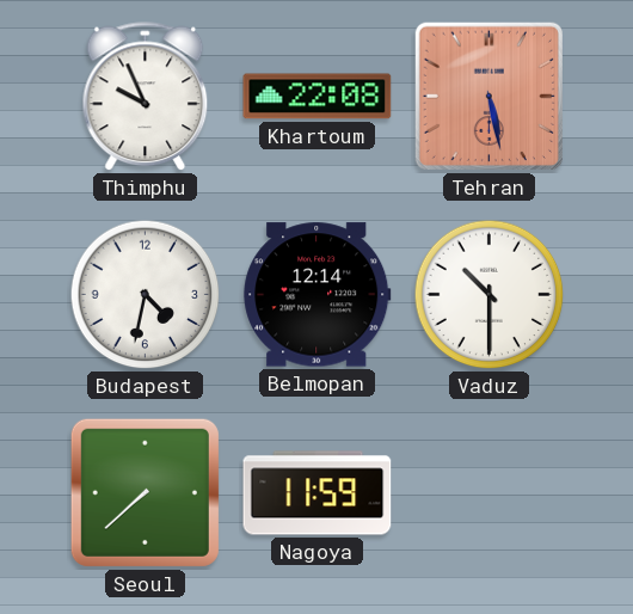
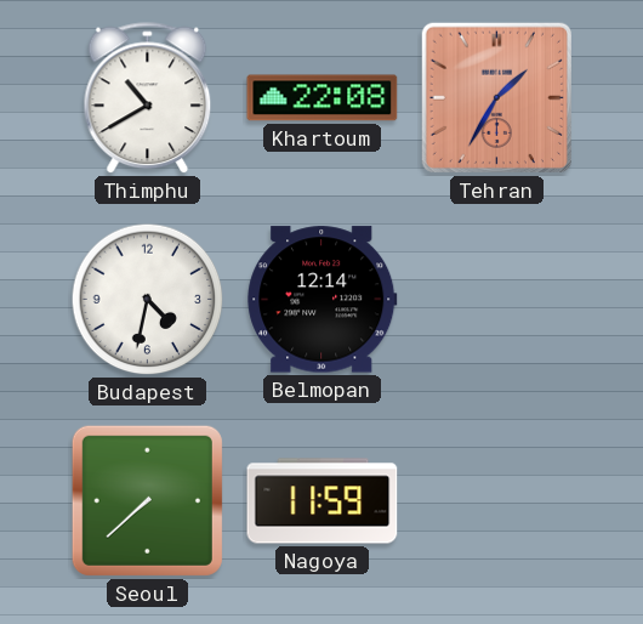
Thimphu: 9:56 -> 10:40 (148, 98)
Tehran: 5:28 -> 1:35 (496, 97)
Vaduz: 10:30 -> none (490, 295)
